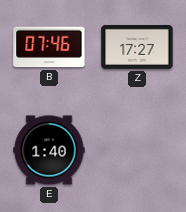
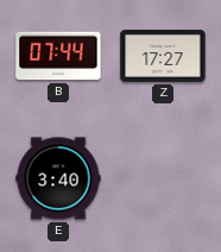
B: 07:46 -> 07:44 (58, 56)
E: 1:40 -> 3:40 (58, 178)
